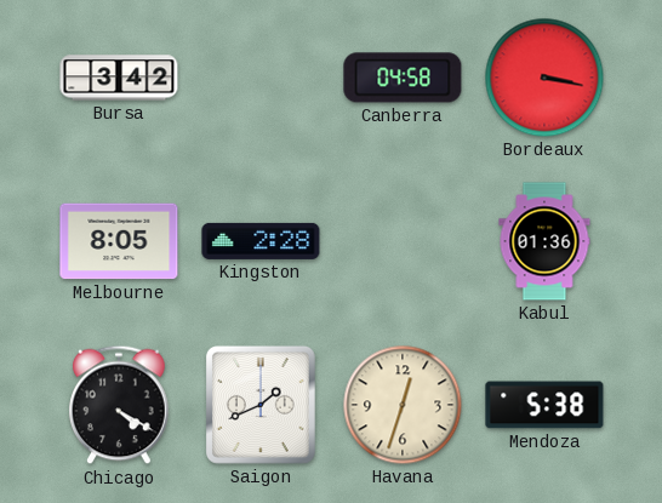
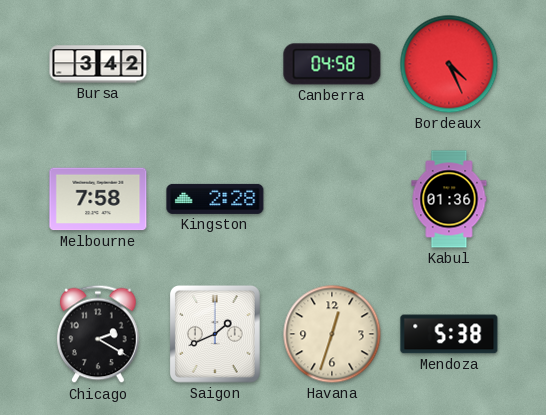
Bordeaux: 3:17 -> 4:26 (449, 64)
Melbourne: 8:05 -> 7:58 (98, 199)
Chicago: 4:20 -> 2:20 (98, 334)
